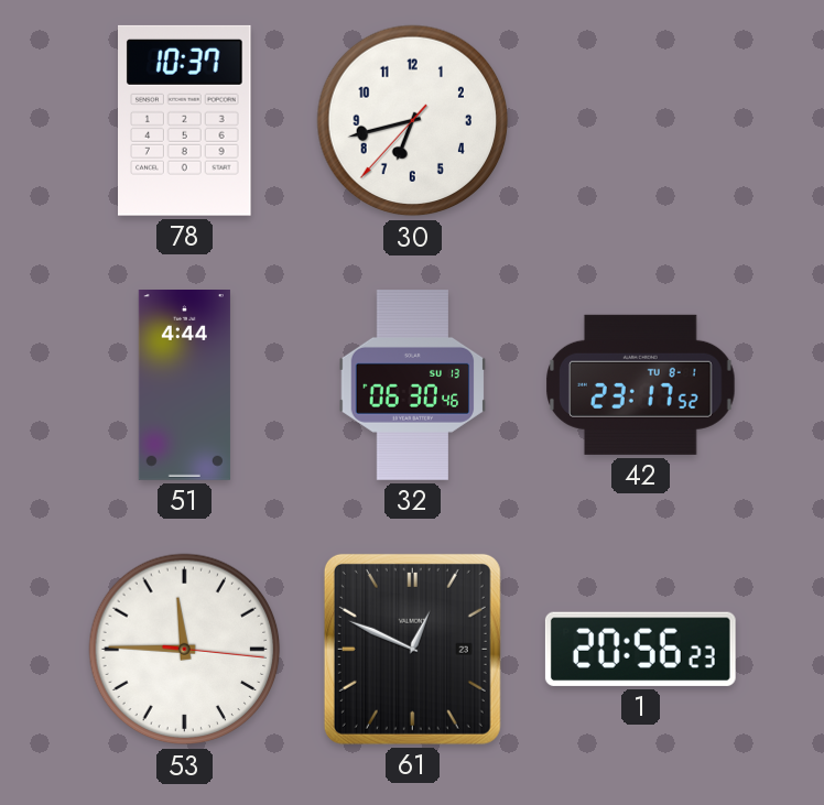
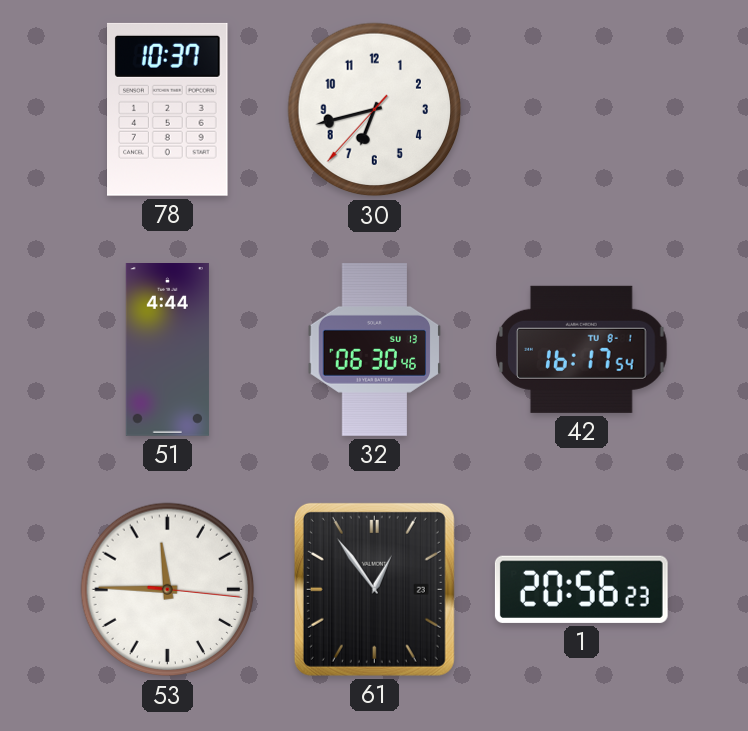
42: 23:17 -> 16:17 (582, 349)
61: 12:49 -> 12:54 (374, 589)
